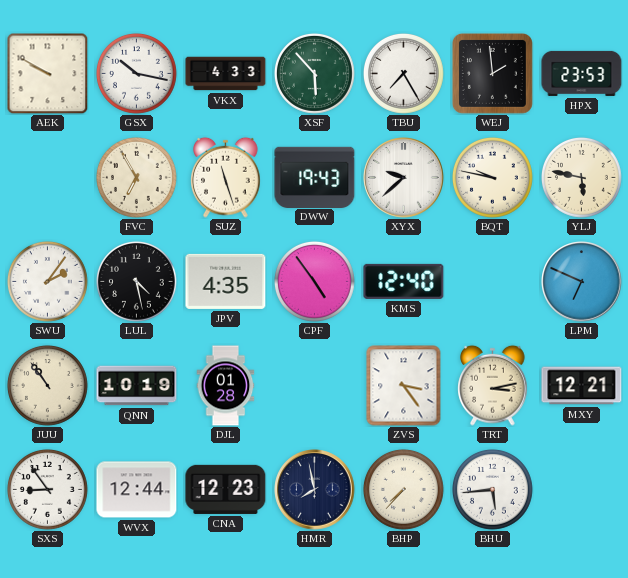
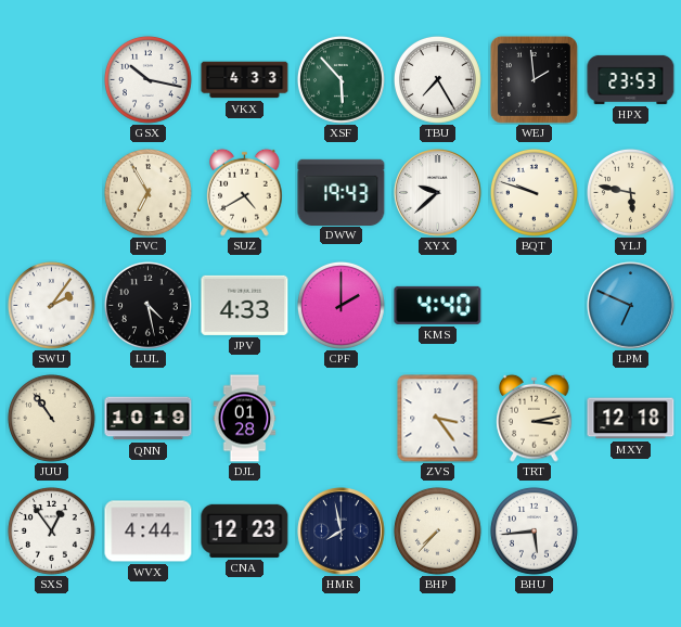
AEK: 9:50 -> none (47, 73)
SUZ: 11:27 -> 4:40 (245, 192)
BQT: 9:47 -> 9:48 (534, 192)
JPV: 4:35 -> 4:33 (245, 305)
CPF: 4:54 -> 2:00 (340, 305)
KMS: 12:40 -> 4:40 (438, 305)
MXY: 12:21 -> 12:18 (631, 419)
SXS: 8:54 -> 12:54 (51, 530)
WVX: 12:44 -> 4:44 (149, 532)
